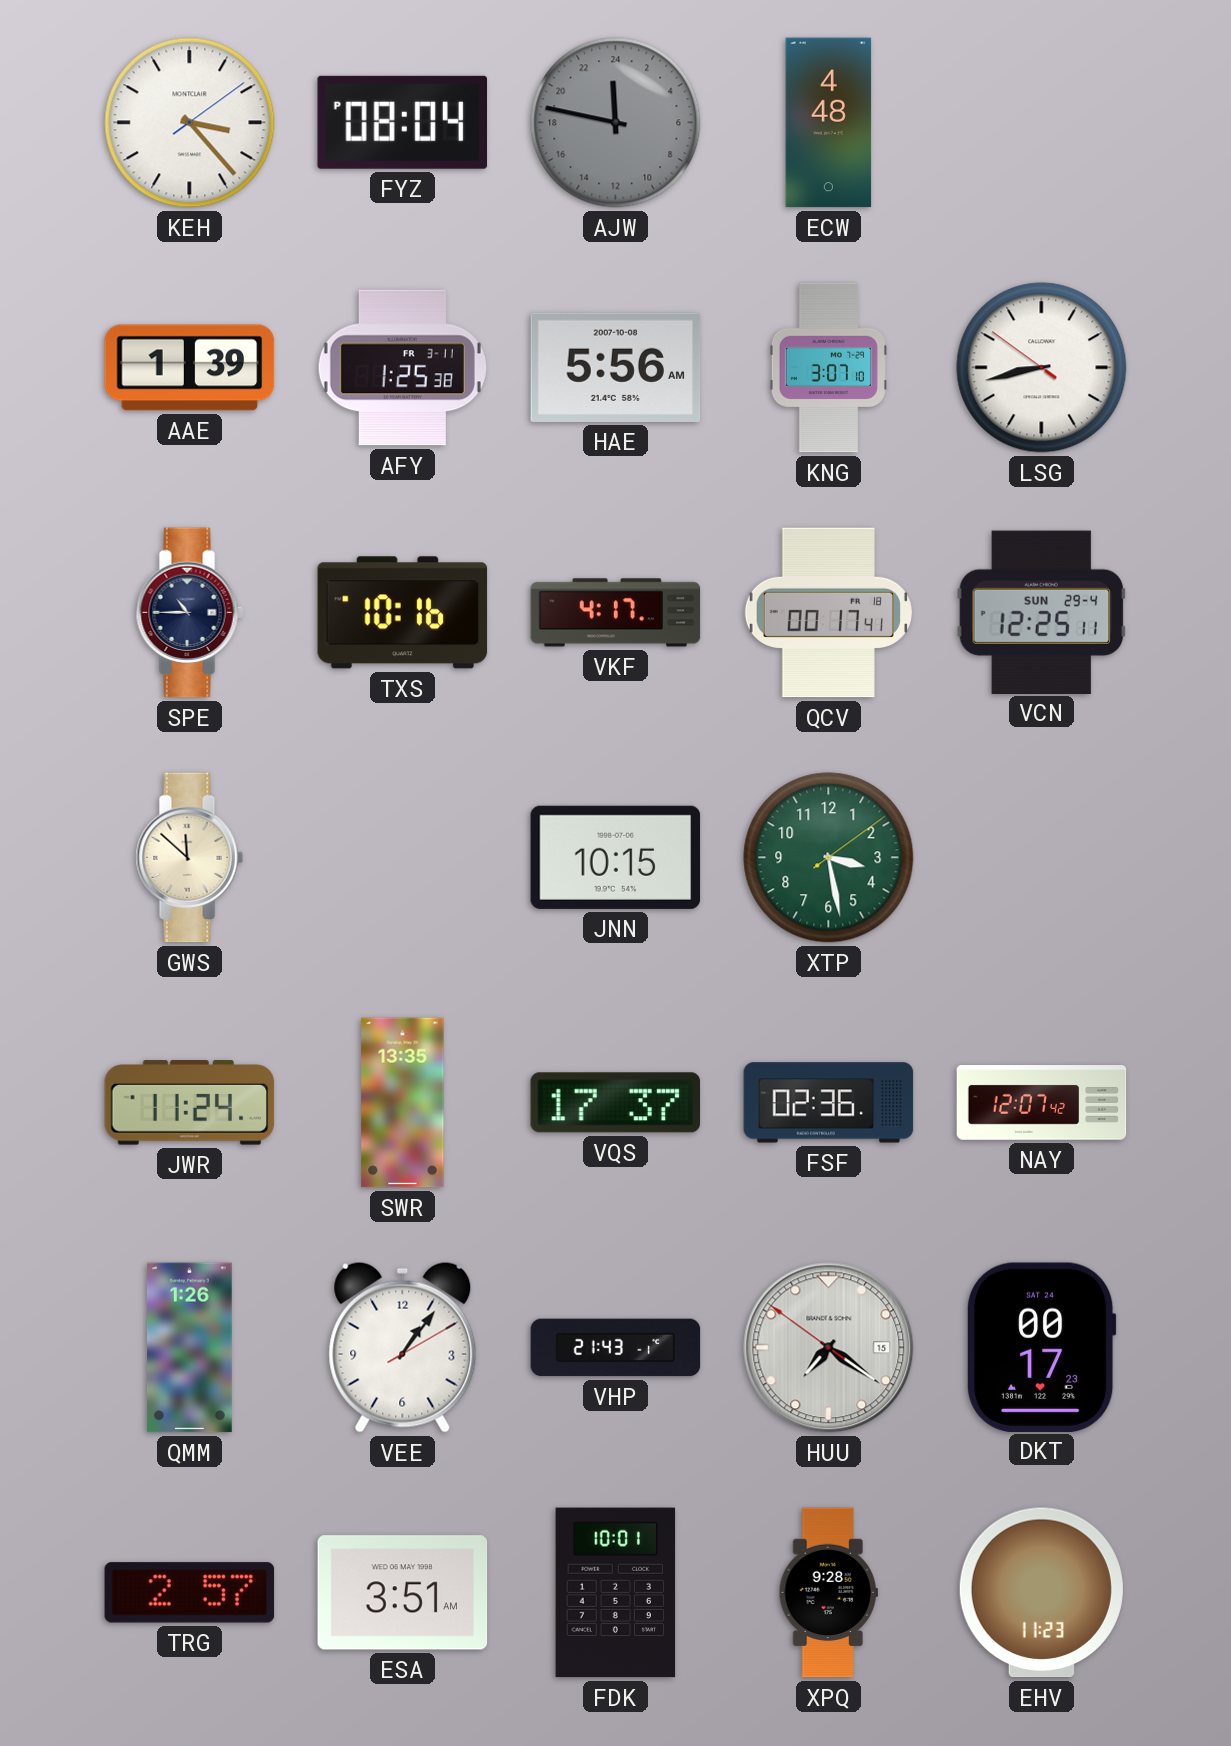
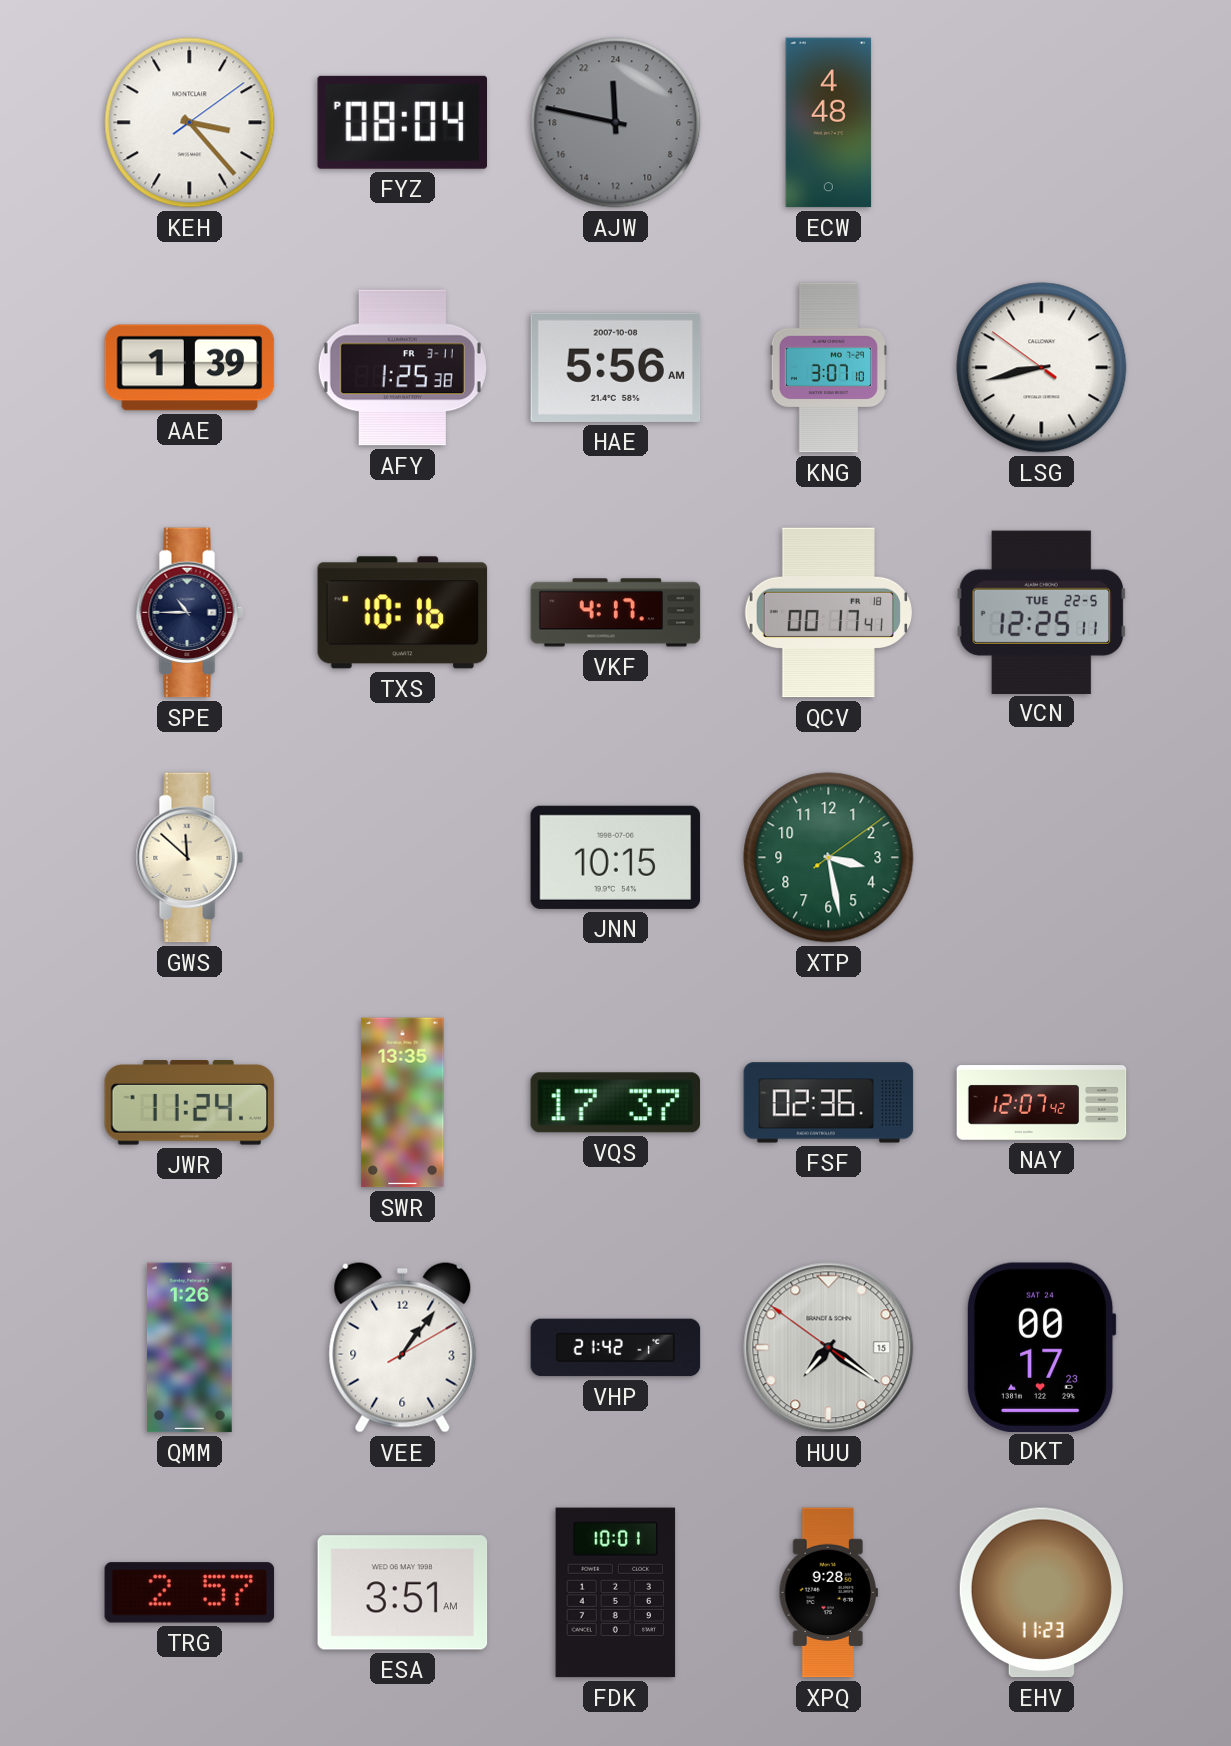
VCN date: SUN 29-4 -> TUE 22-5 (1042, 612)
VHP: 21:43 -> 21:42 (616, 1348)
